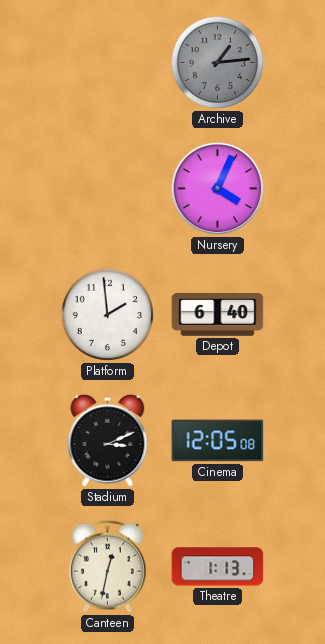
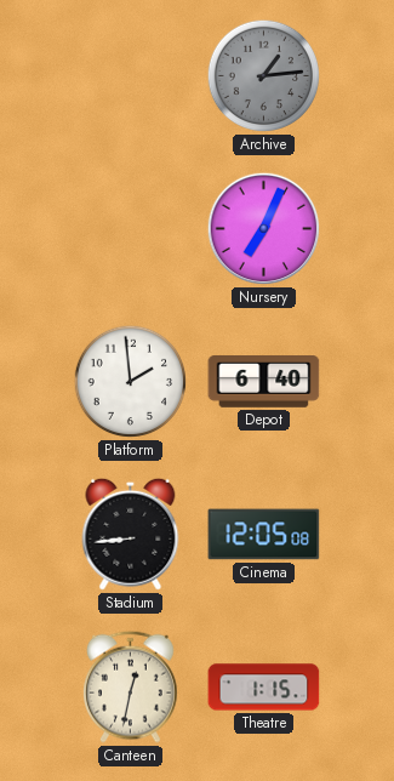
Nursery: 4:04 -> 7:04 (264, 229)
Stadium: 3:11 -> 8:44 (131, 534)
Theatre: 1:13 -> 1:15 (264, 688)
